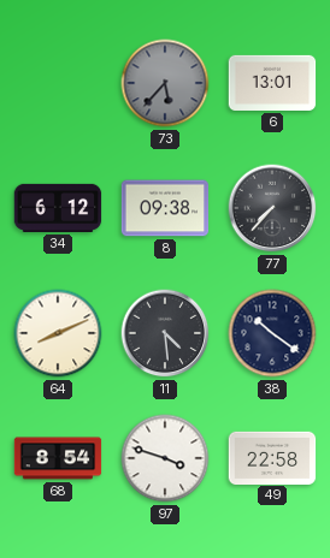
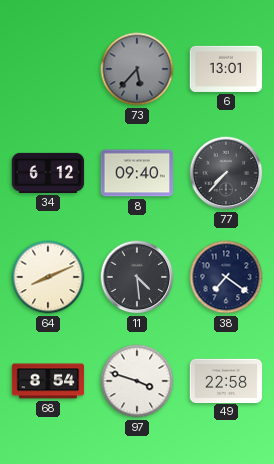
8: 09:38 -> 09:40 (137, 173)
38: 10:21 -> 7:21 (226, 277)
